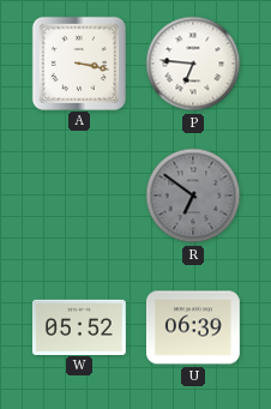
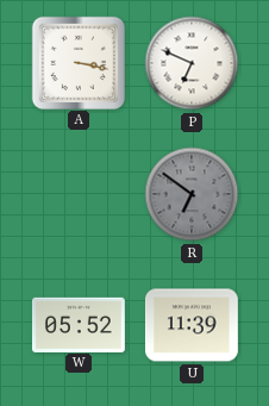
P: 6:46 -> 6:49 (192, 63)
U: 06:39 -> 11:39 (192, 325)
